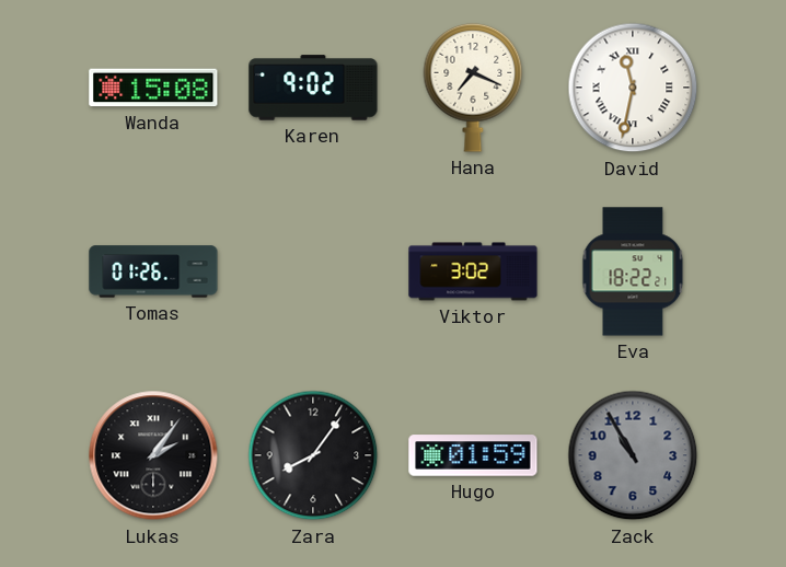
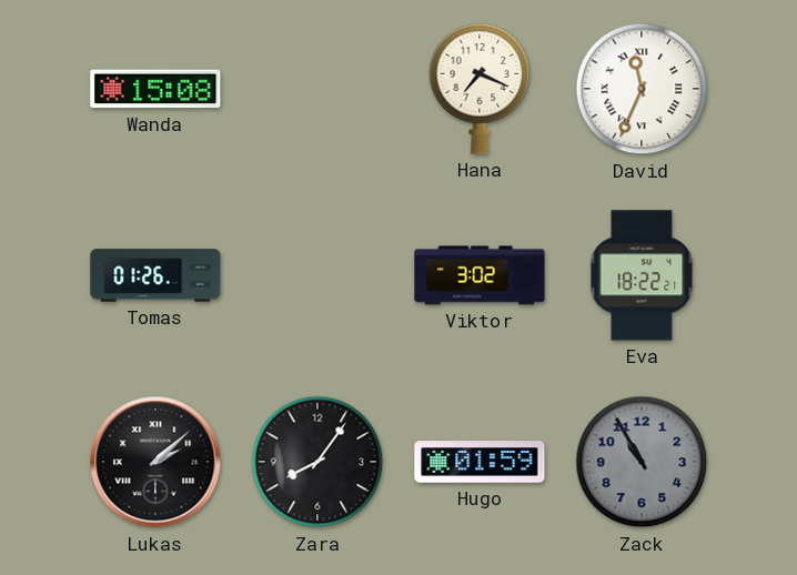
Karen: 9:02 -> none (313, 88)
David: 11:32 -> 11:34 (642, 89)
Lukas: 2:06 -> 2:08 (155, 462)
